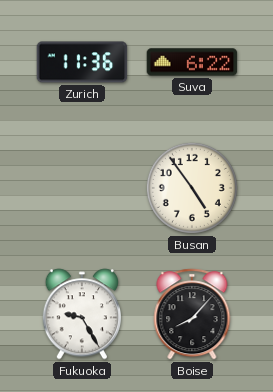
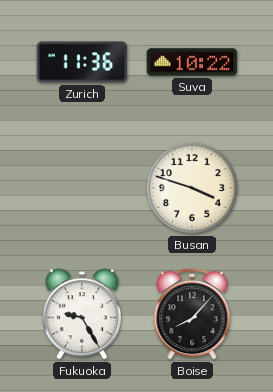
Suva: 6:22 -> 10:22 (192, 62)
Busan: 4:54 -> 3:48 (192, 188)
